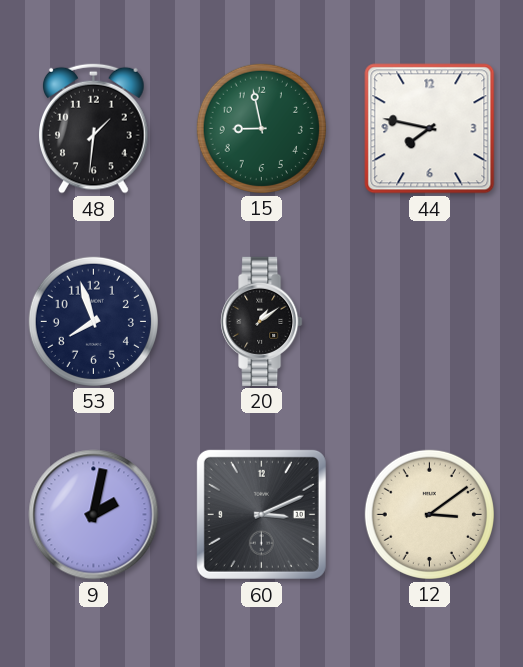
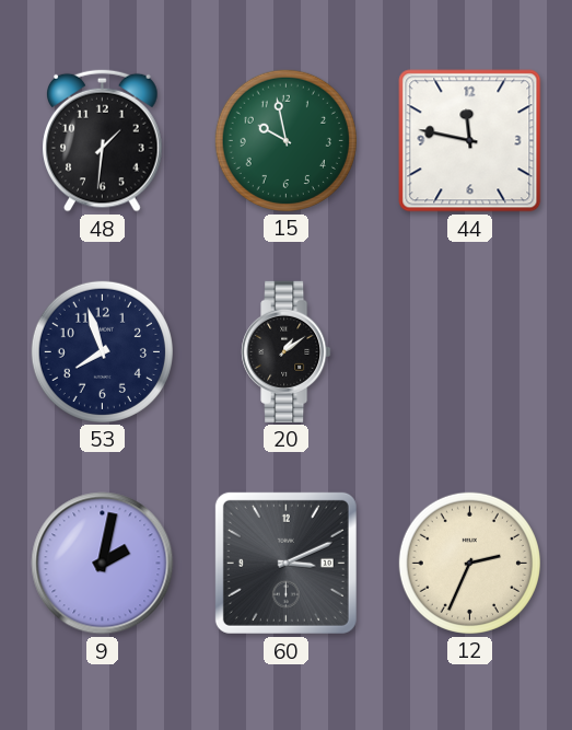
15: 8:58 -> 9:58 (285, 140)
44: 7:47 -> 11:47 (470, 141)
12: 3:09 -> 2:34 (469, 563)
